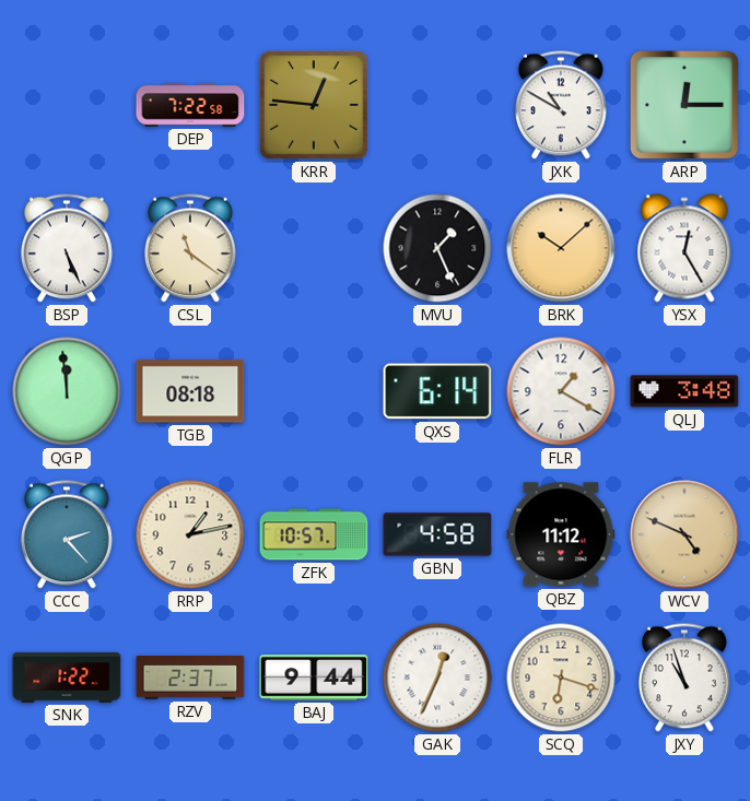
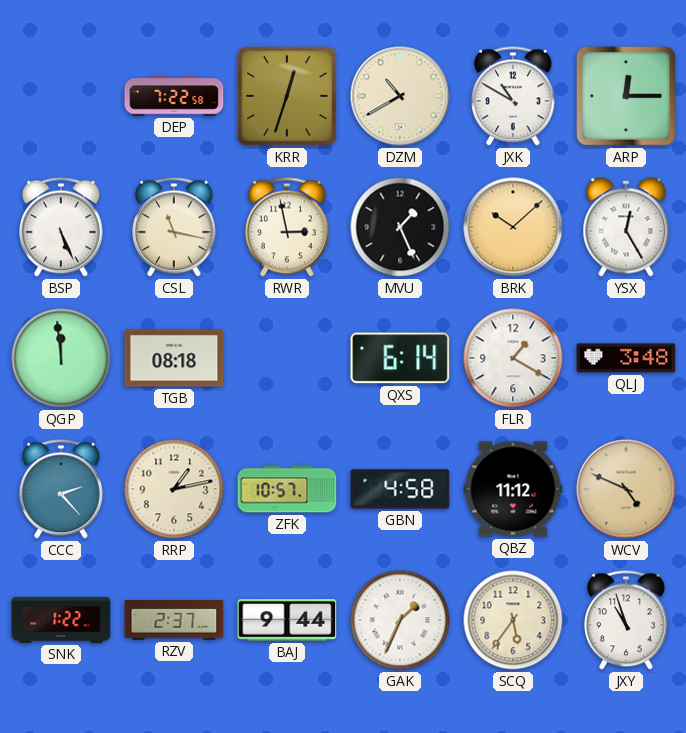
KRR: 12:46 -> 12:33 (287, 96)
DZM: none -> 10:40 (400, 96)
CSL: 11:21 -> 11:17 (175, 227)
RWR: none -> 2:58 (288, 227)
GAK: 12:34 -> 1:34 (400, 620)
SCQ: 6:18 -> 5:36 (513, 620)
